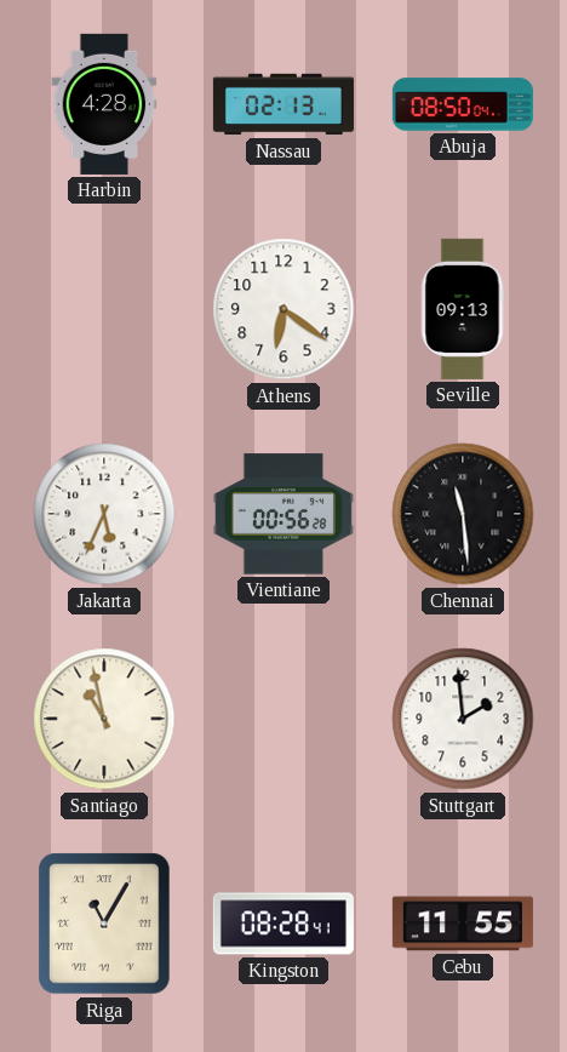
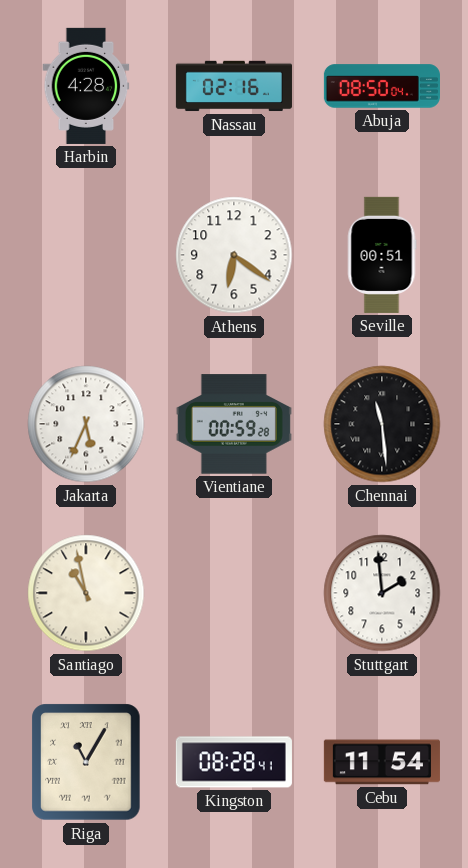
Nassau: 02:13 -> 02:16 (234, 86)
Seville: 09:13 -> 00:51 (382, 255)
Vientiane: 00:56 -> 00:59 (234, 424)
Cebu: 11:55 -> 11:54 (382, 762)
